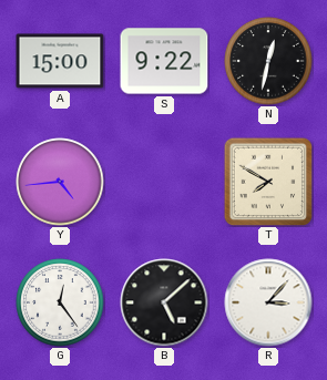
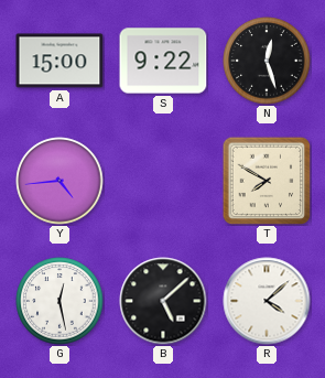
N: 12:32 -> 12:27 (267, 61)
G: 12:24 -> 12:28 (59, 301)
R: 3:07 -> 4:08 (267, 301)
